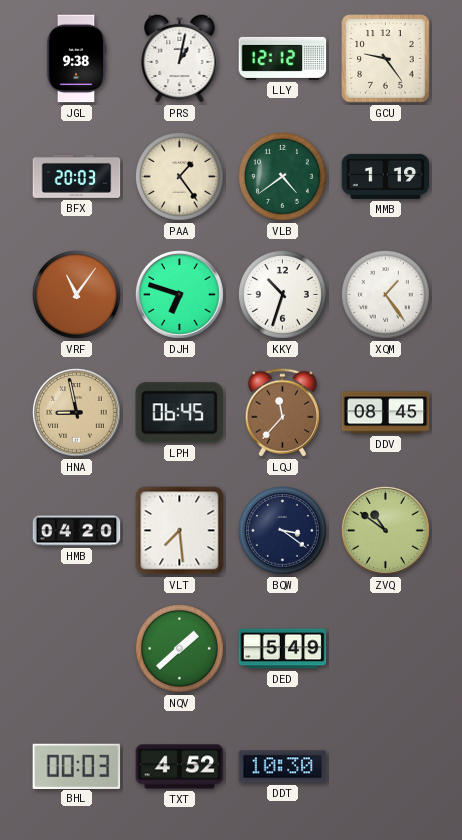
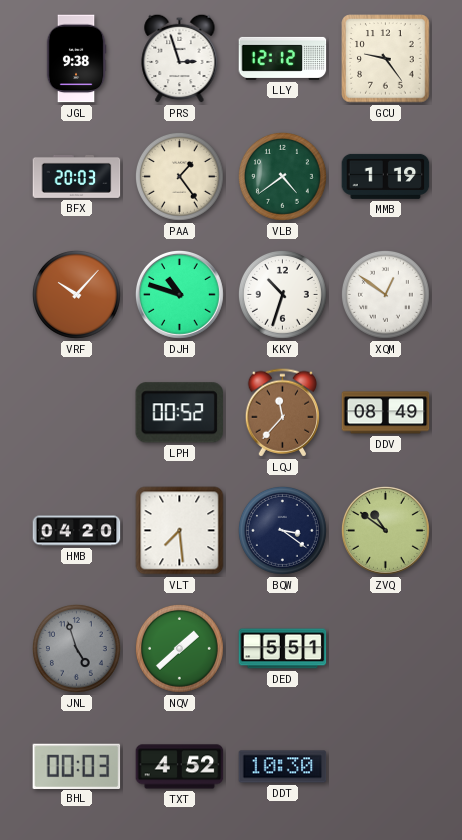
PRS: 1:02 -> 2:57 (180, 58)
VRF: 11:06 -> 10:07 (76, 294)
DJH: 6:48 -> 10:48 (179, 294)
XQM: 1:24 -> 12:51 (385, 294)
HNA: 8:58 -> none (76, 412)
LPH: 06:45 -> 00:52 (179, 413)
DDV: 08:45 -> 08:49 (386, 413)
JNL: none -> 4:57 (76, 648)
DED: 5:49 -> 5:51 (283, 649)
